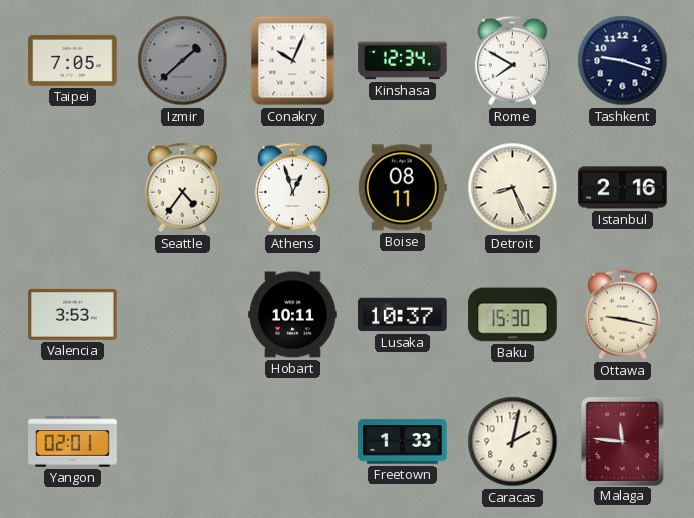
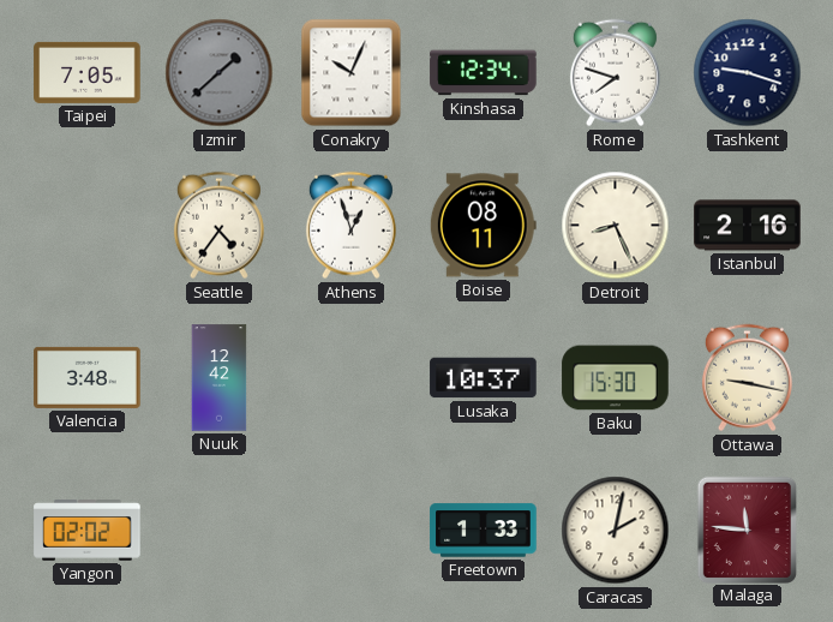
Rome: 7:50 -> 7:48 (615, 73)
Valencia: 3:53 -> 3:48 (88, 377)
Nuuk: none -> 12:42 (220, 378)
Hobart: 10:11 -> none (293, 315)
Yangon: 02:01 -> 02:02 (88, 531)
